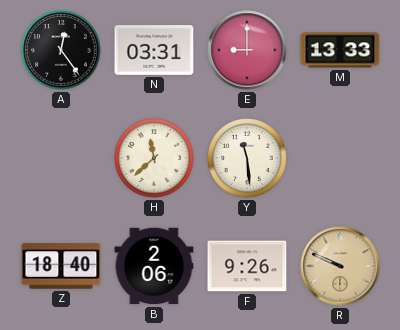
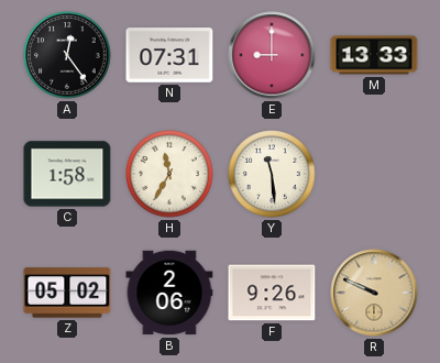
N: 03:31 -> 07:31 (169, 55)
C: none -> 1:58 (67, 174)
H: 11:38 -> 11:35 (169, 174)
Z: 18:40 -> 05:02 (67, 293)
